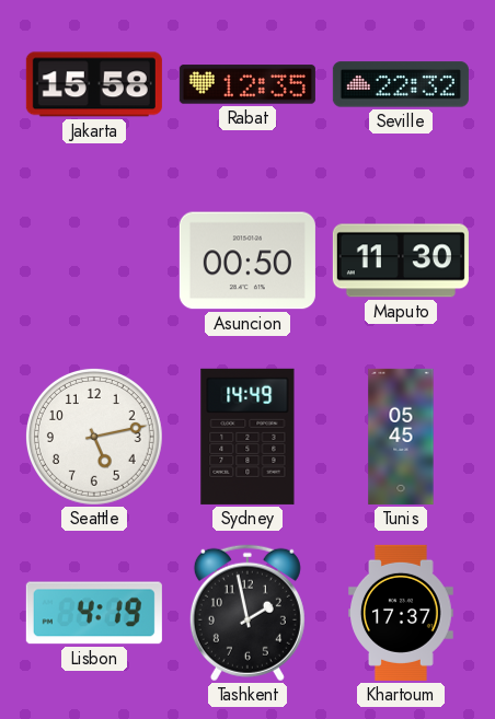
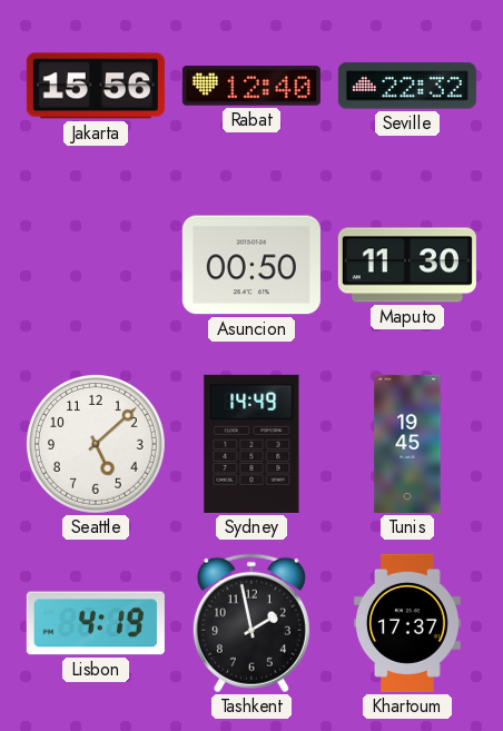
Jakarta: 15:58 -> 15:56 (96, 86)
Rabat: 12:35 -> 12:40 (251, 86)
Seattle: 5:13 -> 5:08 (96, 444)
Tunis: 05:45 -> 19:45 (407, 444)
